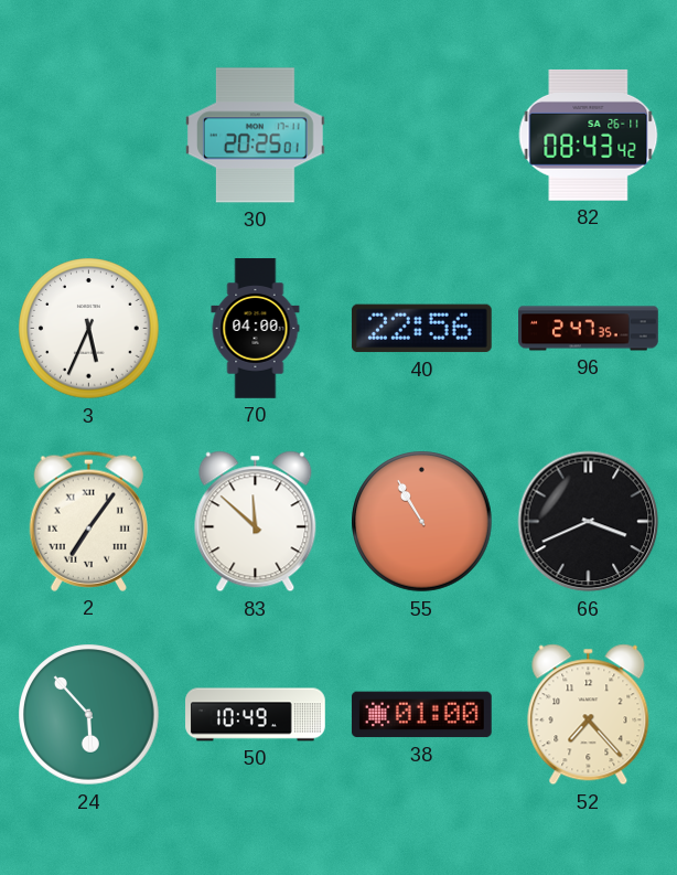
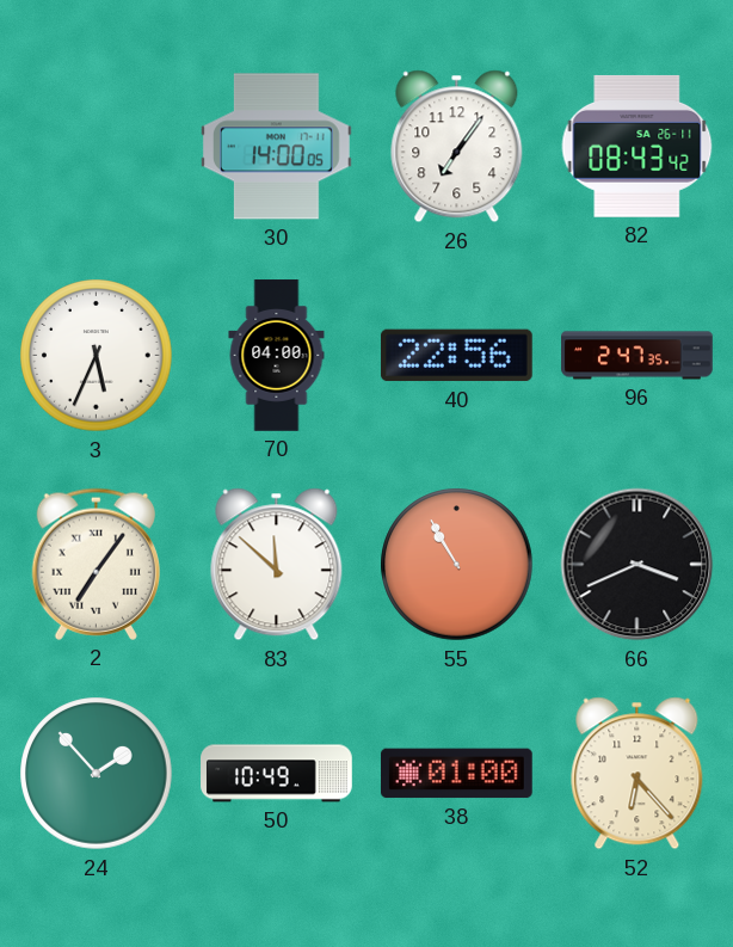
30: 20:25 -> 14:00 (277, 147)
26: none -> 7:06 (457, 147)
24: 5:53 -> 1:53 (97, 774)
52: 7:23 -> 6:23 (637, 774)
